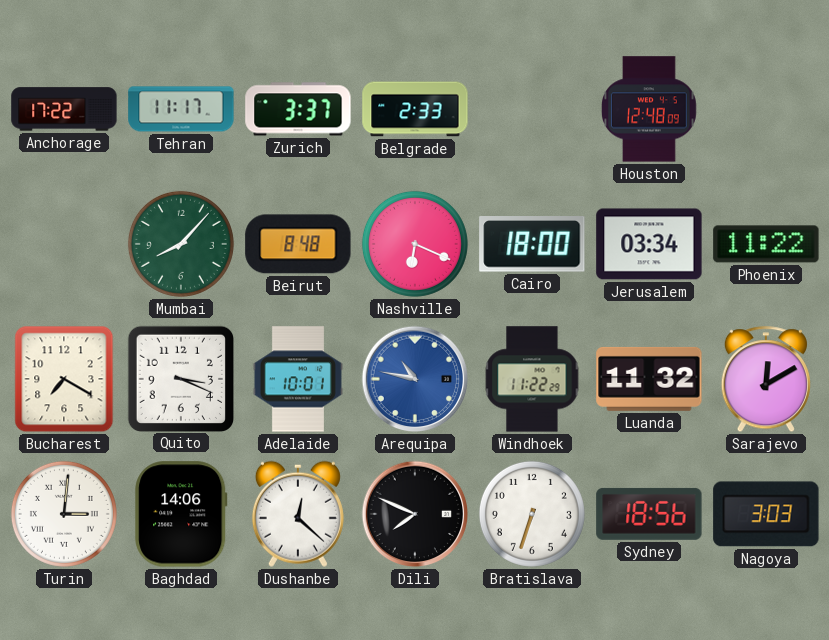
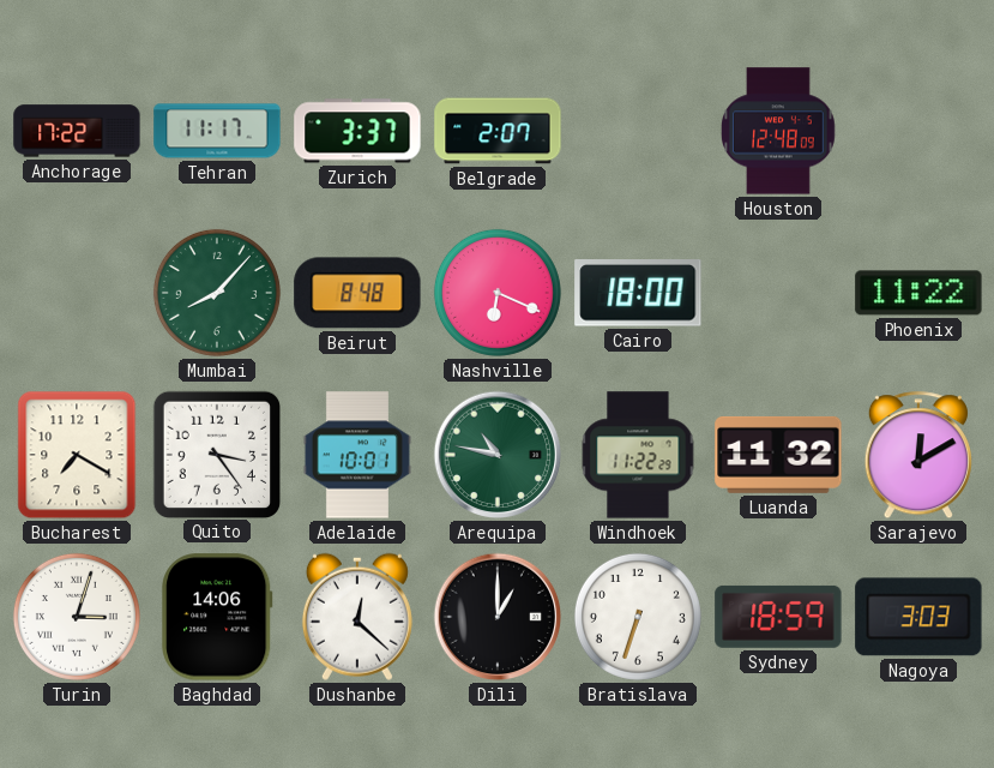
Belgrade: 2:33 -> 2:07 (498, 131)
Jerusalem: 03:34 -> none (649, 244)
Quito: 3:19 -> 3:24 (216, 454)
Arequipa dial: blue -> green (498, 455)
Turin: 3:01 -> 3:03 (77, 617)
Dili: 7:49 -> 1:00 (498, 617)
Sydney: 18:56 -> 18:59 (778, 617)
